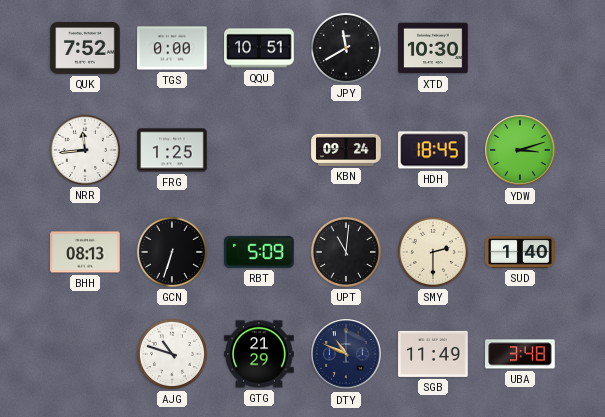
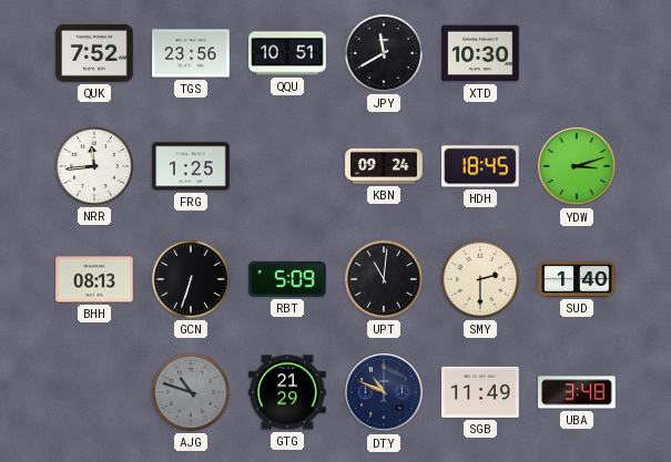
TGS: 0:00 -> 23:56 (191, 53)
AJG dial: white -> grey (191, 392)
